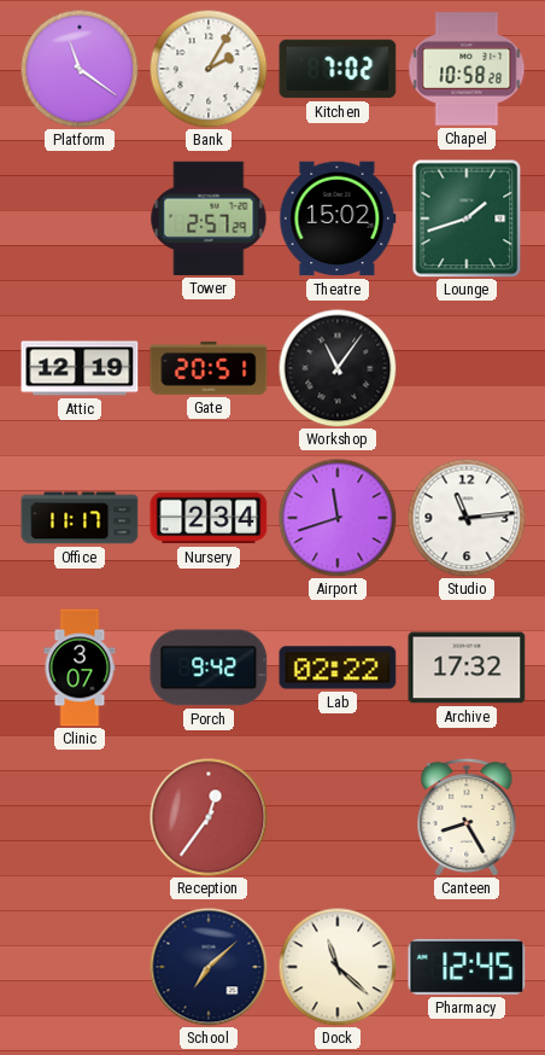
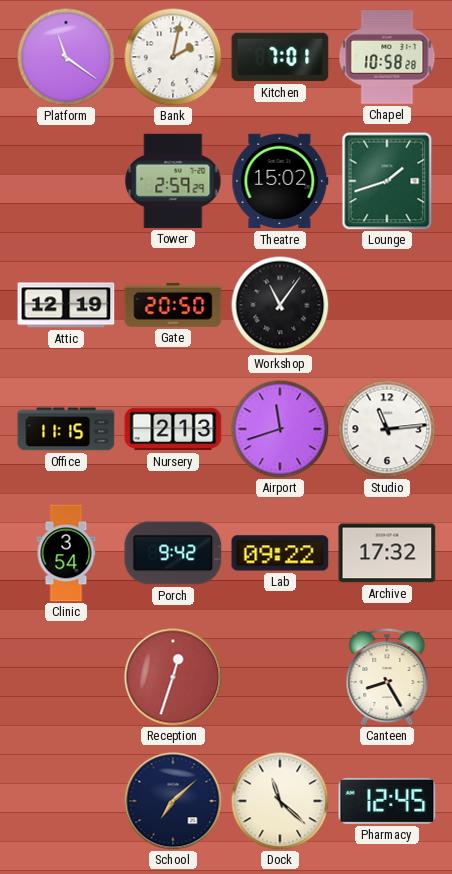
Bank: 2:05 -> 2:02 (173, 57)
Kitchen: 7:02 -> 7:01 (280, 57)
Tower: 2:57 -> 2:59 (173, 181)
Gate: 20:51 -> 20:50 (173, 305)
Office: 11:17 -> 11:15 (66, 429)
Nursery: 2:34 -> 2:13 (173, 429)
Clinic: 3:07 -> 3:54 (66, 553)
Lab: 02:22 -> 09:22 (280, 553)
Reception: 12:36 -> 12:33 (173, 677)
